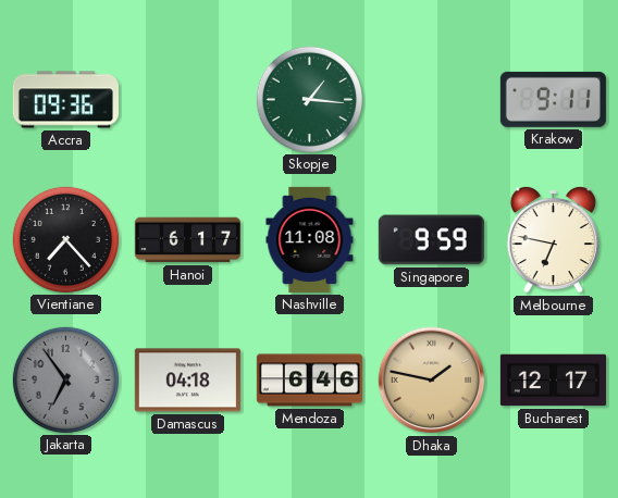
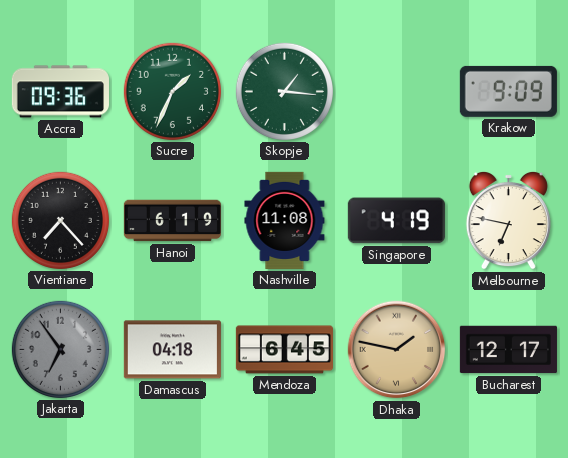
Sucre: none -> 1:34 (172, 91)
Krakow: 9:11 -> 9:09 (508, 91)
Hanoi: 6:17 -> 6:19 (172, 221)
Singapore: 9:59 -> 4:19 (396, 221)
Mendoza: 6:46 -> 6:45 (284, 350)
